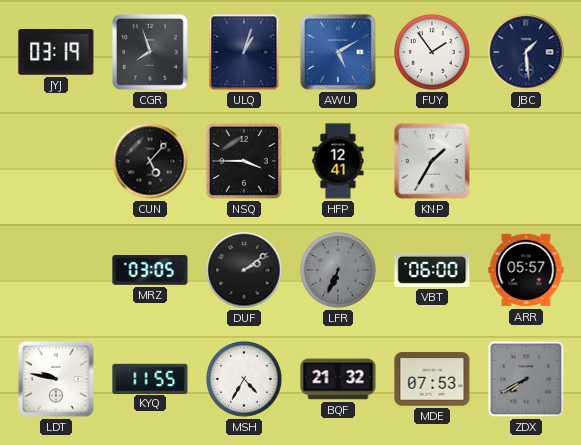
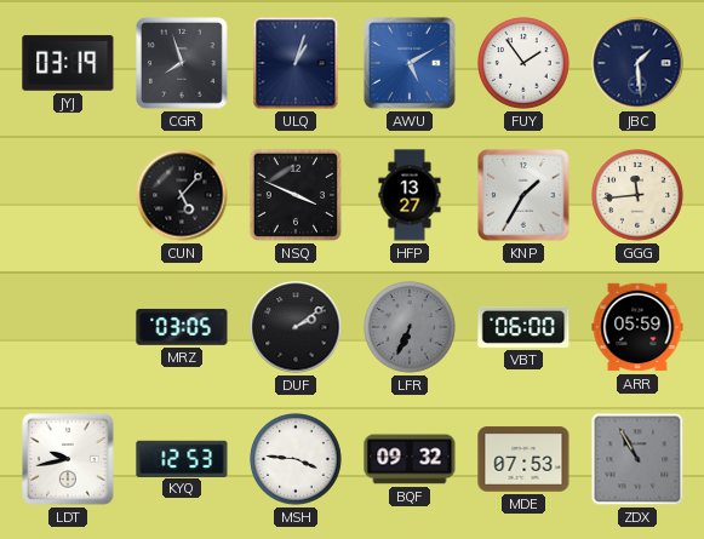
NSQ: 3:45 -> 3:49 (296, 195)
HFP: 12:41 -> 13:27 (410, 195)
GGG: none -> 11:44 (637, 195)
ARR: 05:57 -> 05:59 (637, 327)
LDT: 9:47 -> 9:43 (69, 460)
KYQ: 11:55 -> 12:53 (182, 458)
MSH: 4:35 -> 3:46 (296, 459)
BQF: 21:32 -> 09:32 (410, 459)
ZDX: 7:40 -> 10:55 (637, 459)
